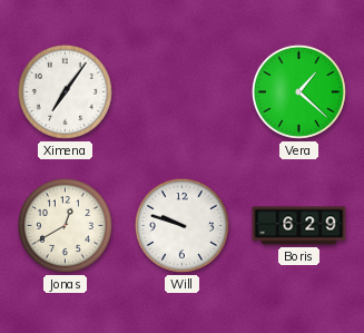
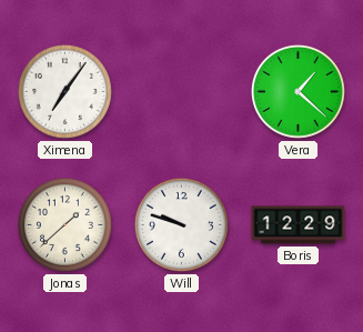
Jonas: 12:40 -> 1:38 (64, 224)
Boris: 6:29 -> 12:29 (299, 225)
